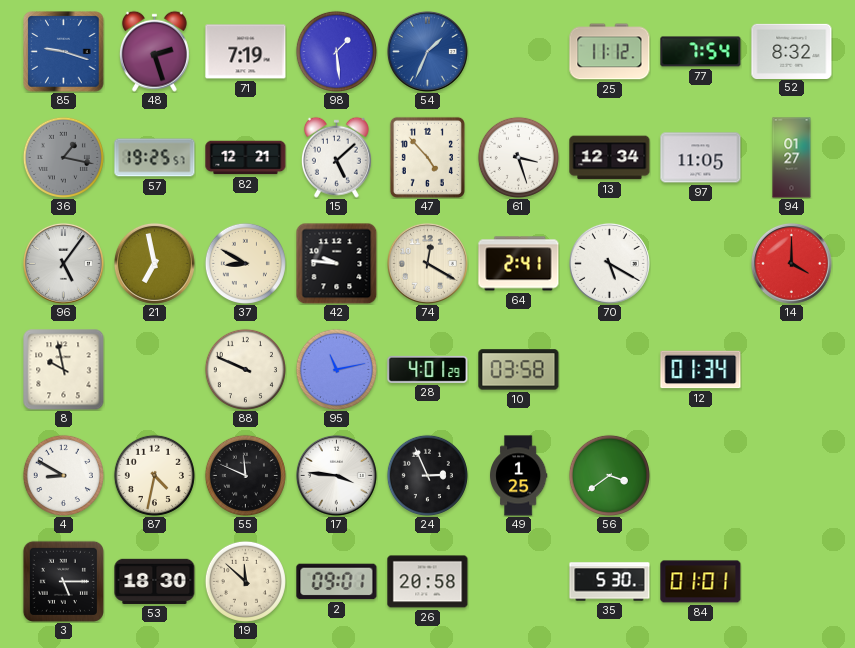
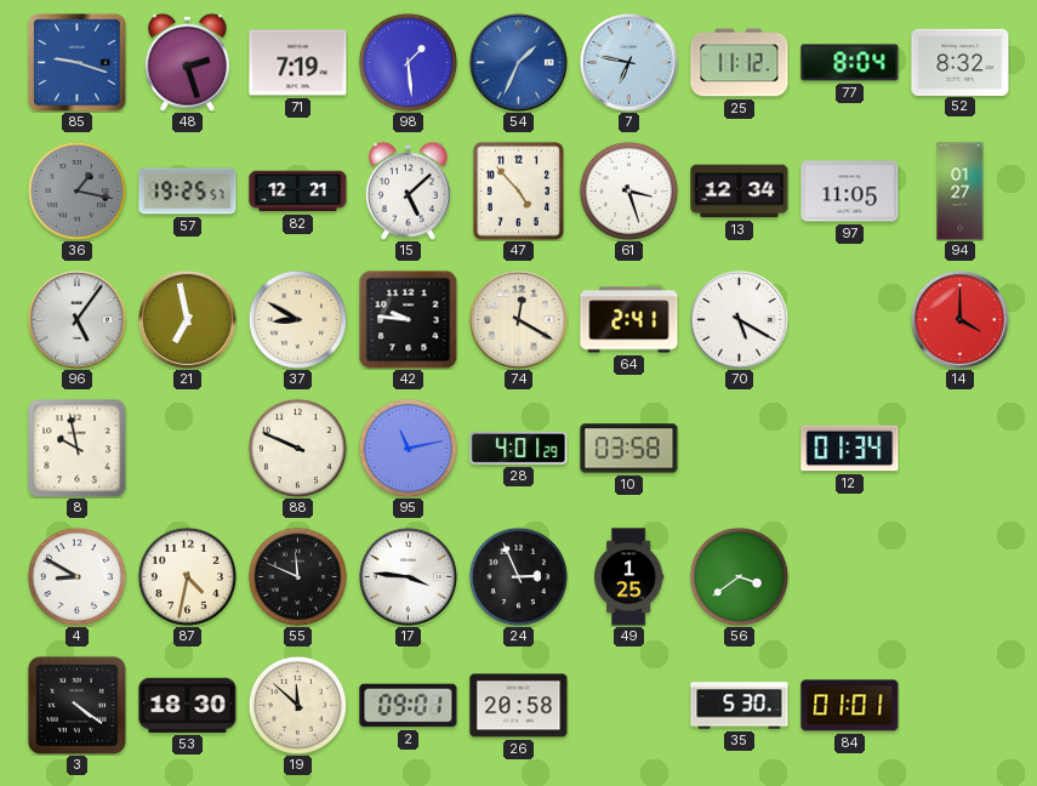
7: none -> 6:47 (628, 62)
77: 7:54 -> 8:04 (850, 63)
3: 5:15 -> 4:21 (76, 705)
